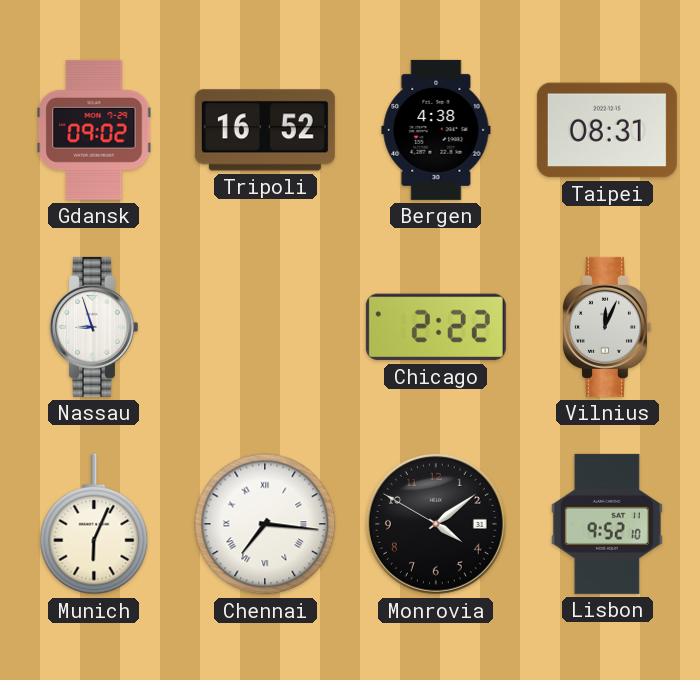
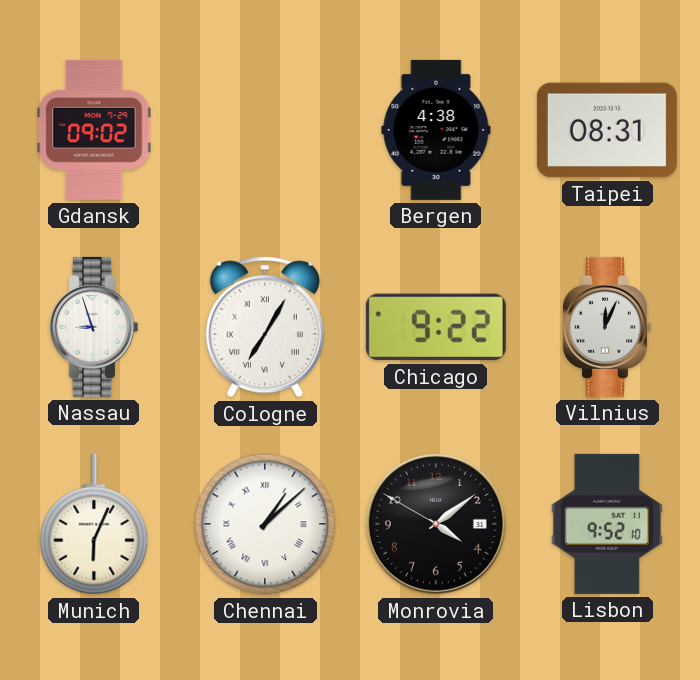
Tripoli: 16:52 -> none (265, 130)
Cologne: none -> 7:05 (265, 327)
Chicago: 2:22 -> 9:22 (436, 327)
Chennai: 7:16 -> 1:08 (265, 524)
